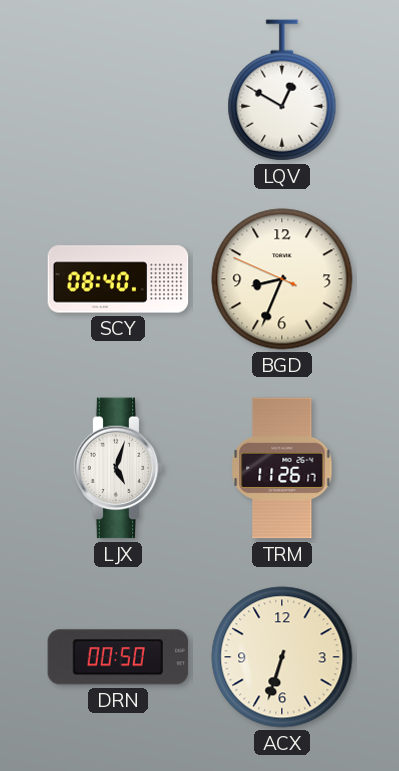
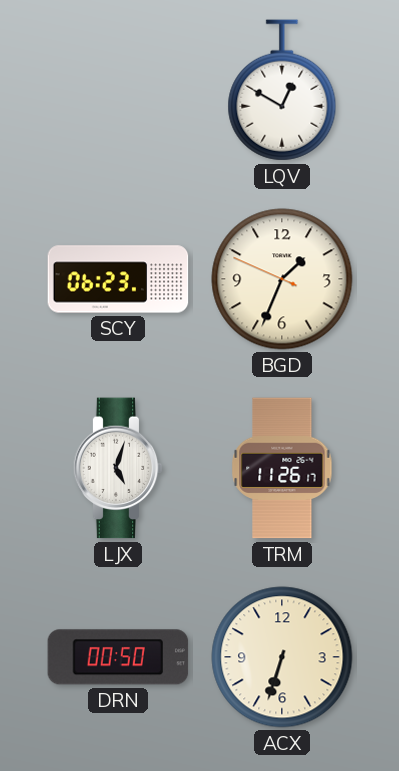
SCY: 08:40 -> 06:23 (118, 279)
BGD: 8:33 -> 1:33 (282, 279)
